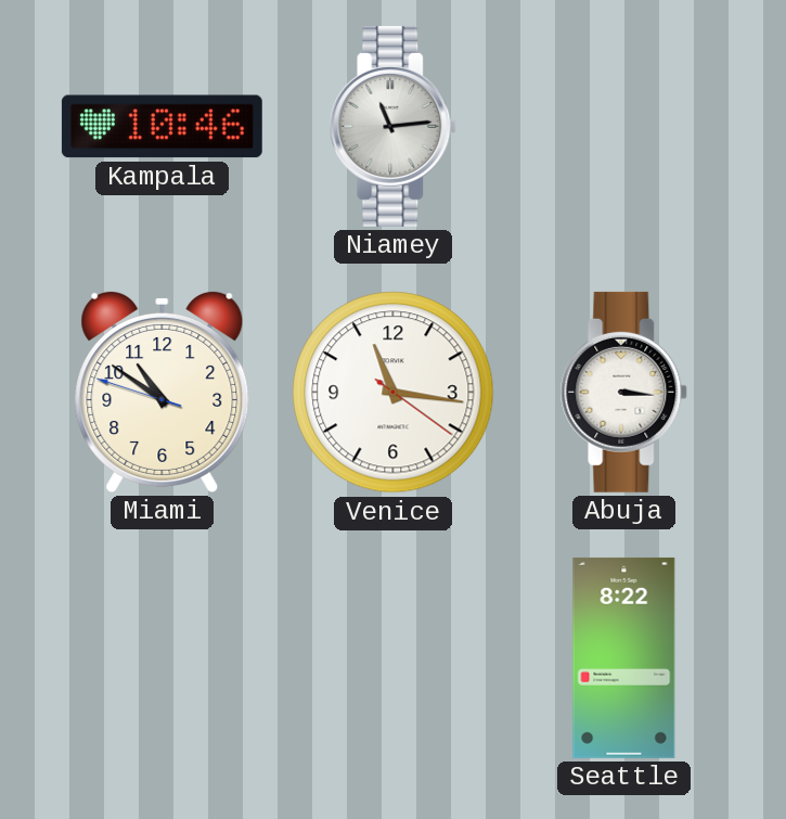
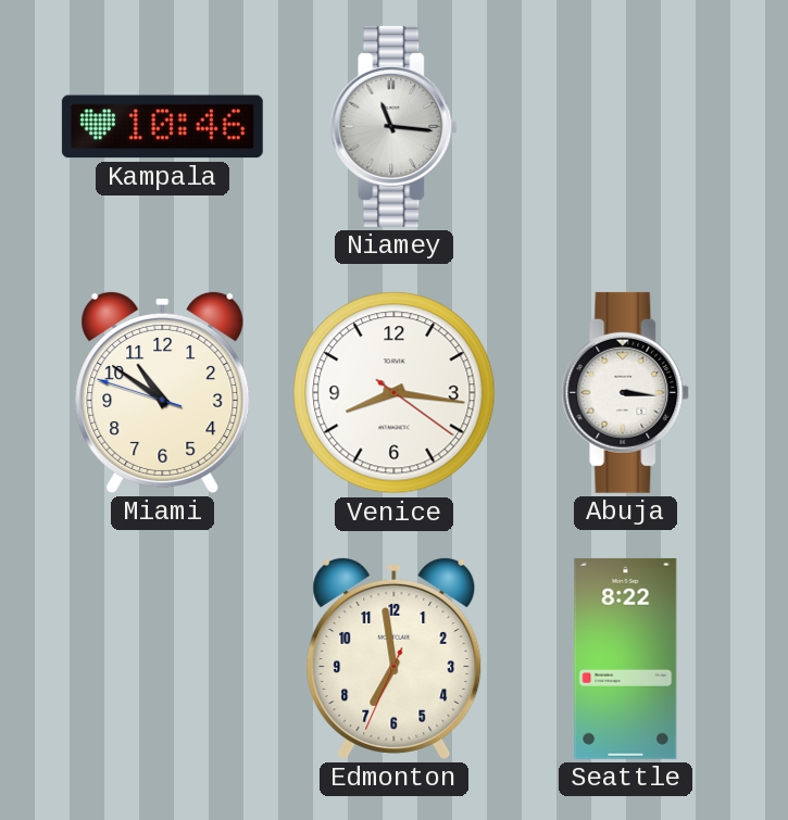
Niamey: 11:14 -> 11:16 (395, 126)
Venice: 11:16 -> 8:16 (395, 393)
Edmonton: none -> 6:58 (395, 658)
